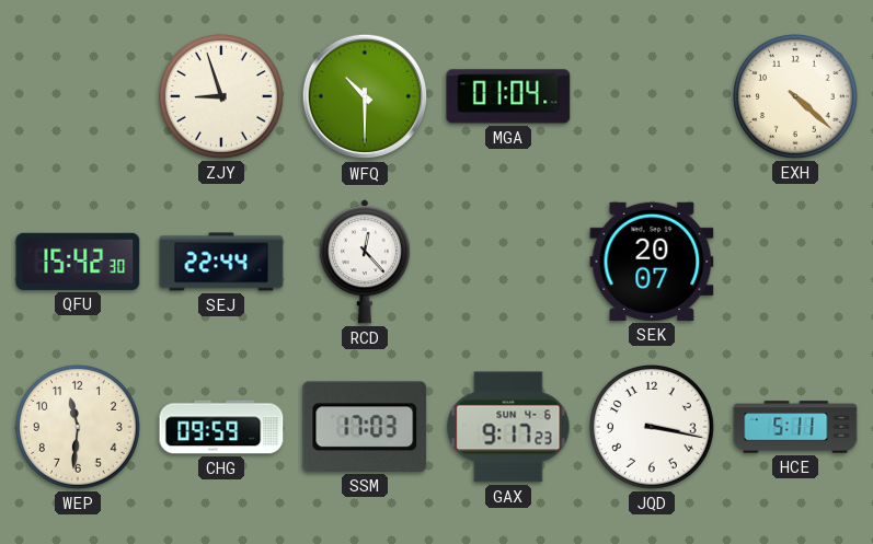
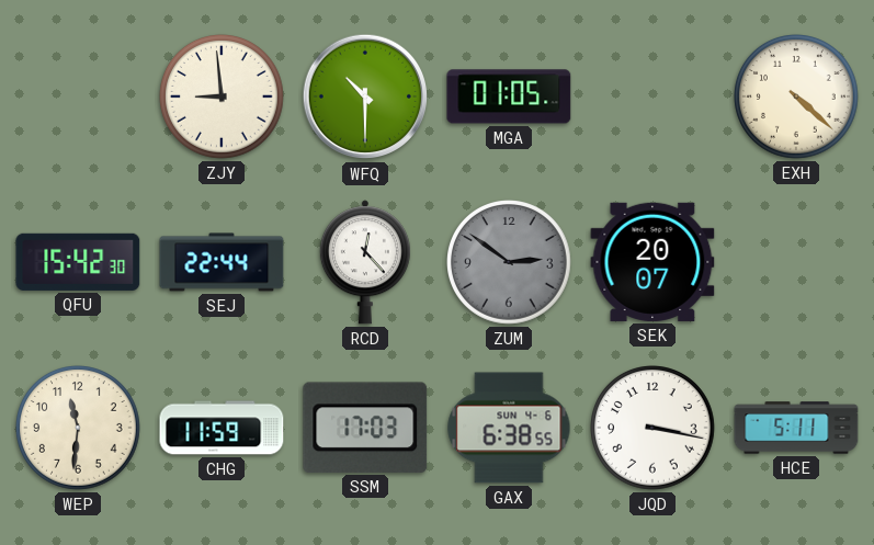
ZJY: 8:57 -> 8:59 (223, 98)
MGA: 01:04 -> 01:05 (509, 96)
ZUM: none -> 2:51 (510, 263)
CHG: 09:59 -> 11:59 (222, 428)
GAX: 9:17 -> 6:38 (509, 428)
